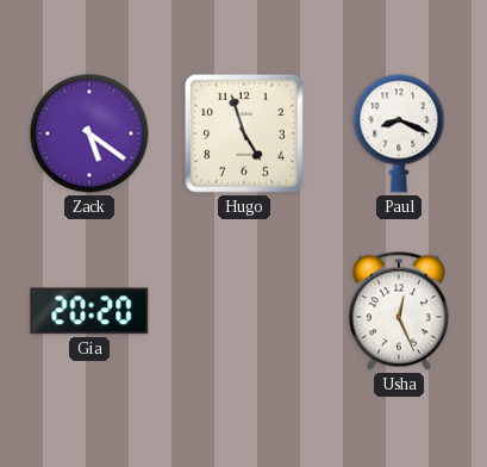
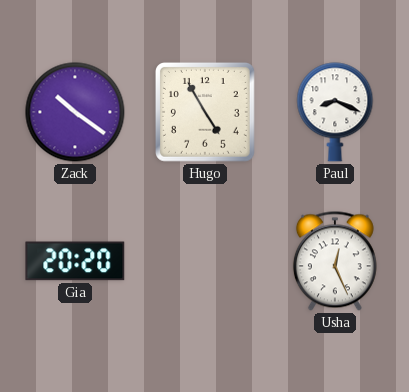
Zack: 5:21 -> 10:21 (75, 112)
Hugo: 4:57 -> 4:55 (205, 112)
